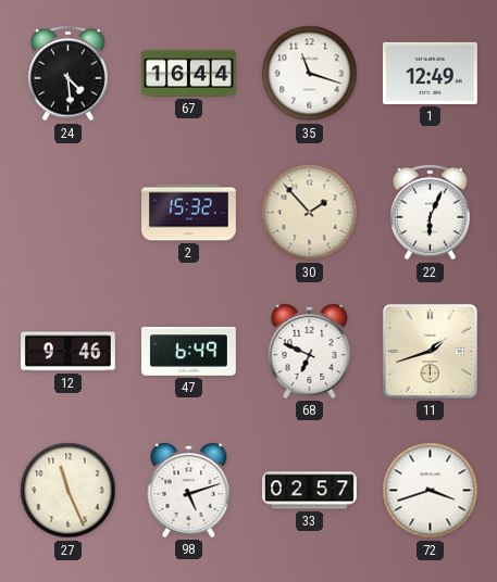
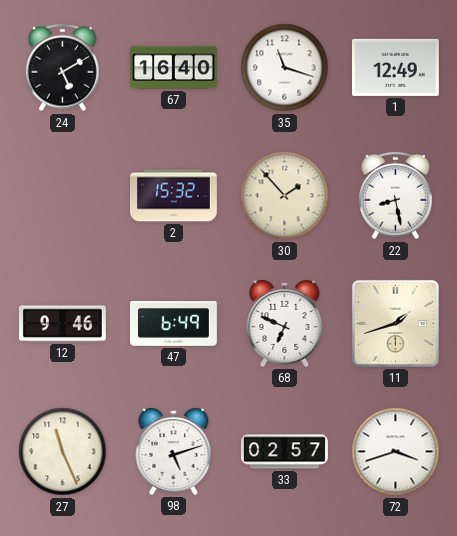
24: 4:29 -> 5:10 (63, 68)
67: 16:44 -> 16:40 (174, 68)
22: 6:04 -> 8:28 (396, 196)
